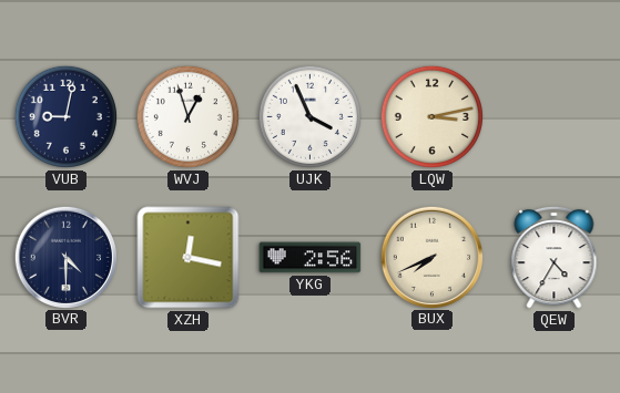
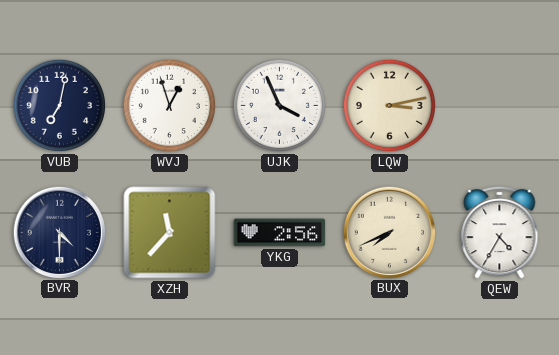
VUB: 9:02 -> 7:02 (59, 105)
XZH: 12:17 -> 11:37 (170, 233)
